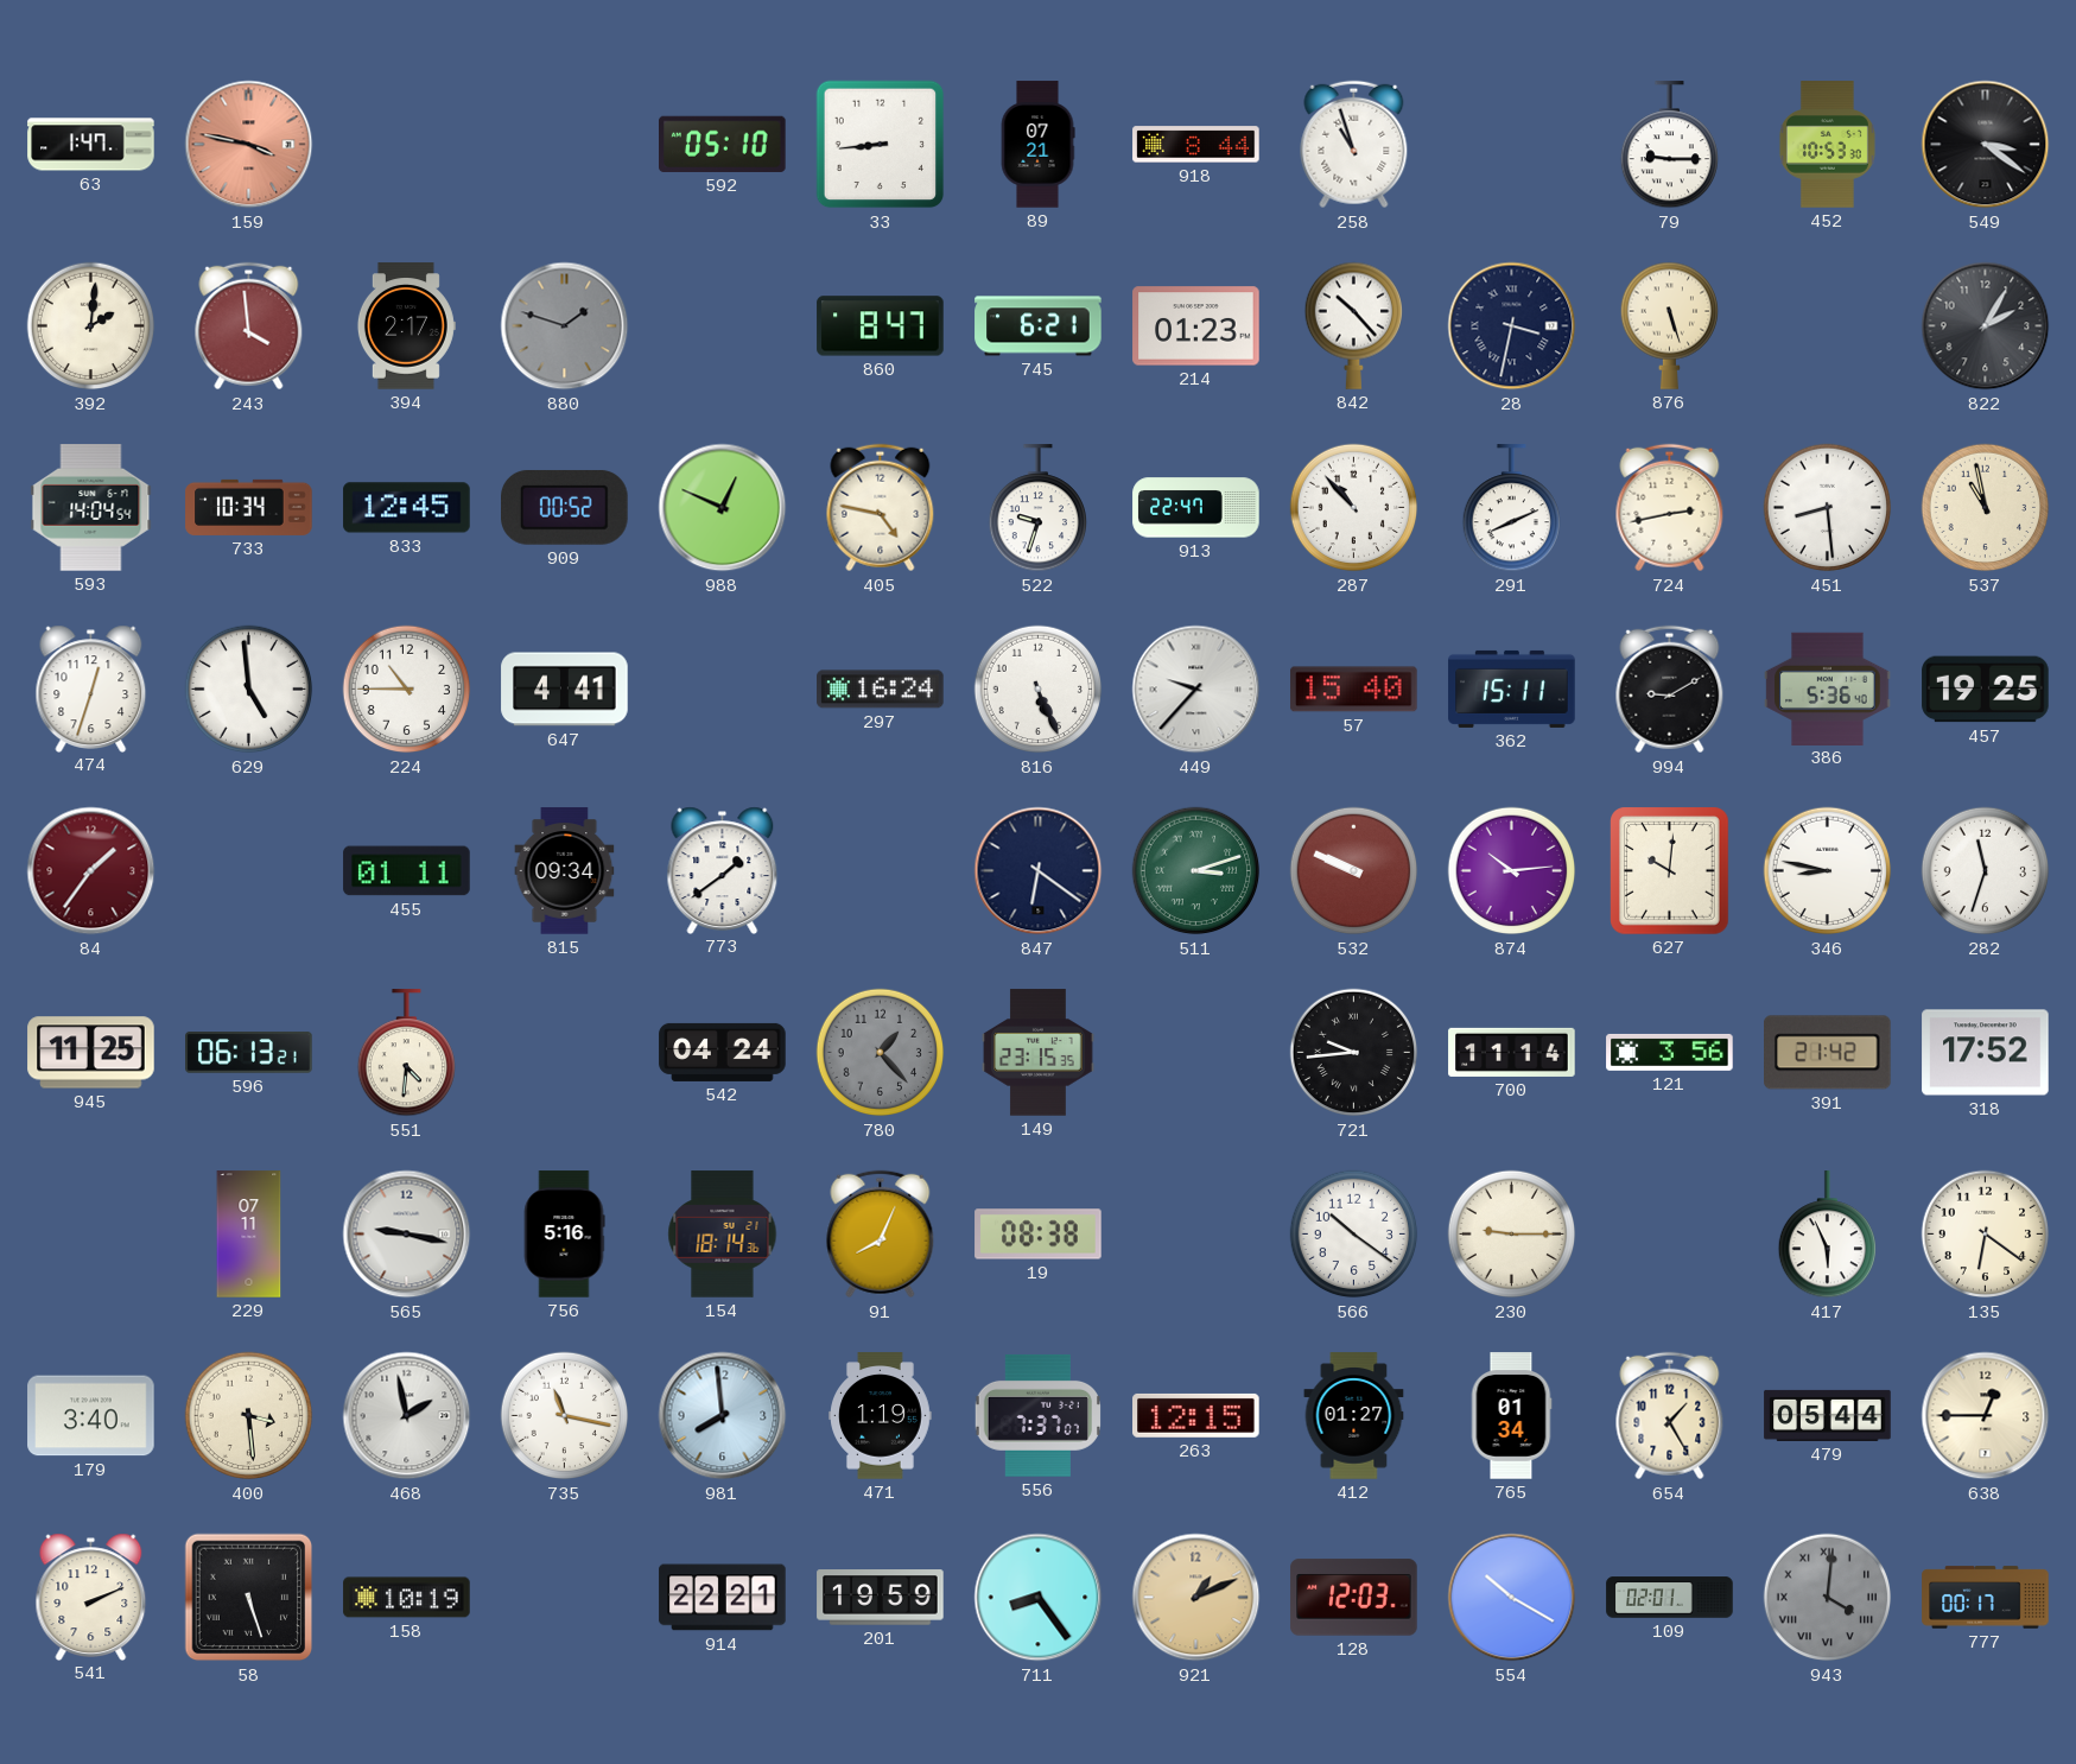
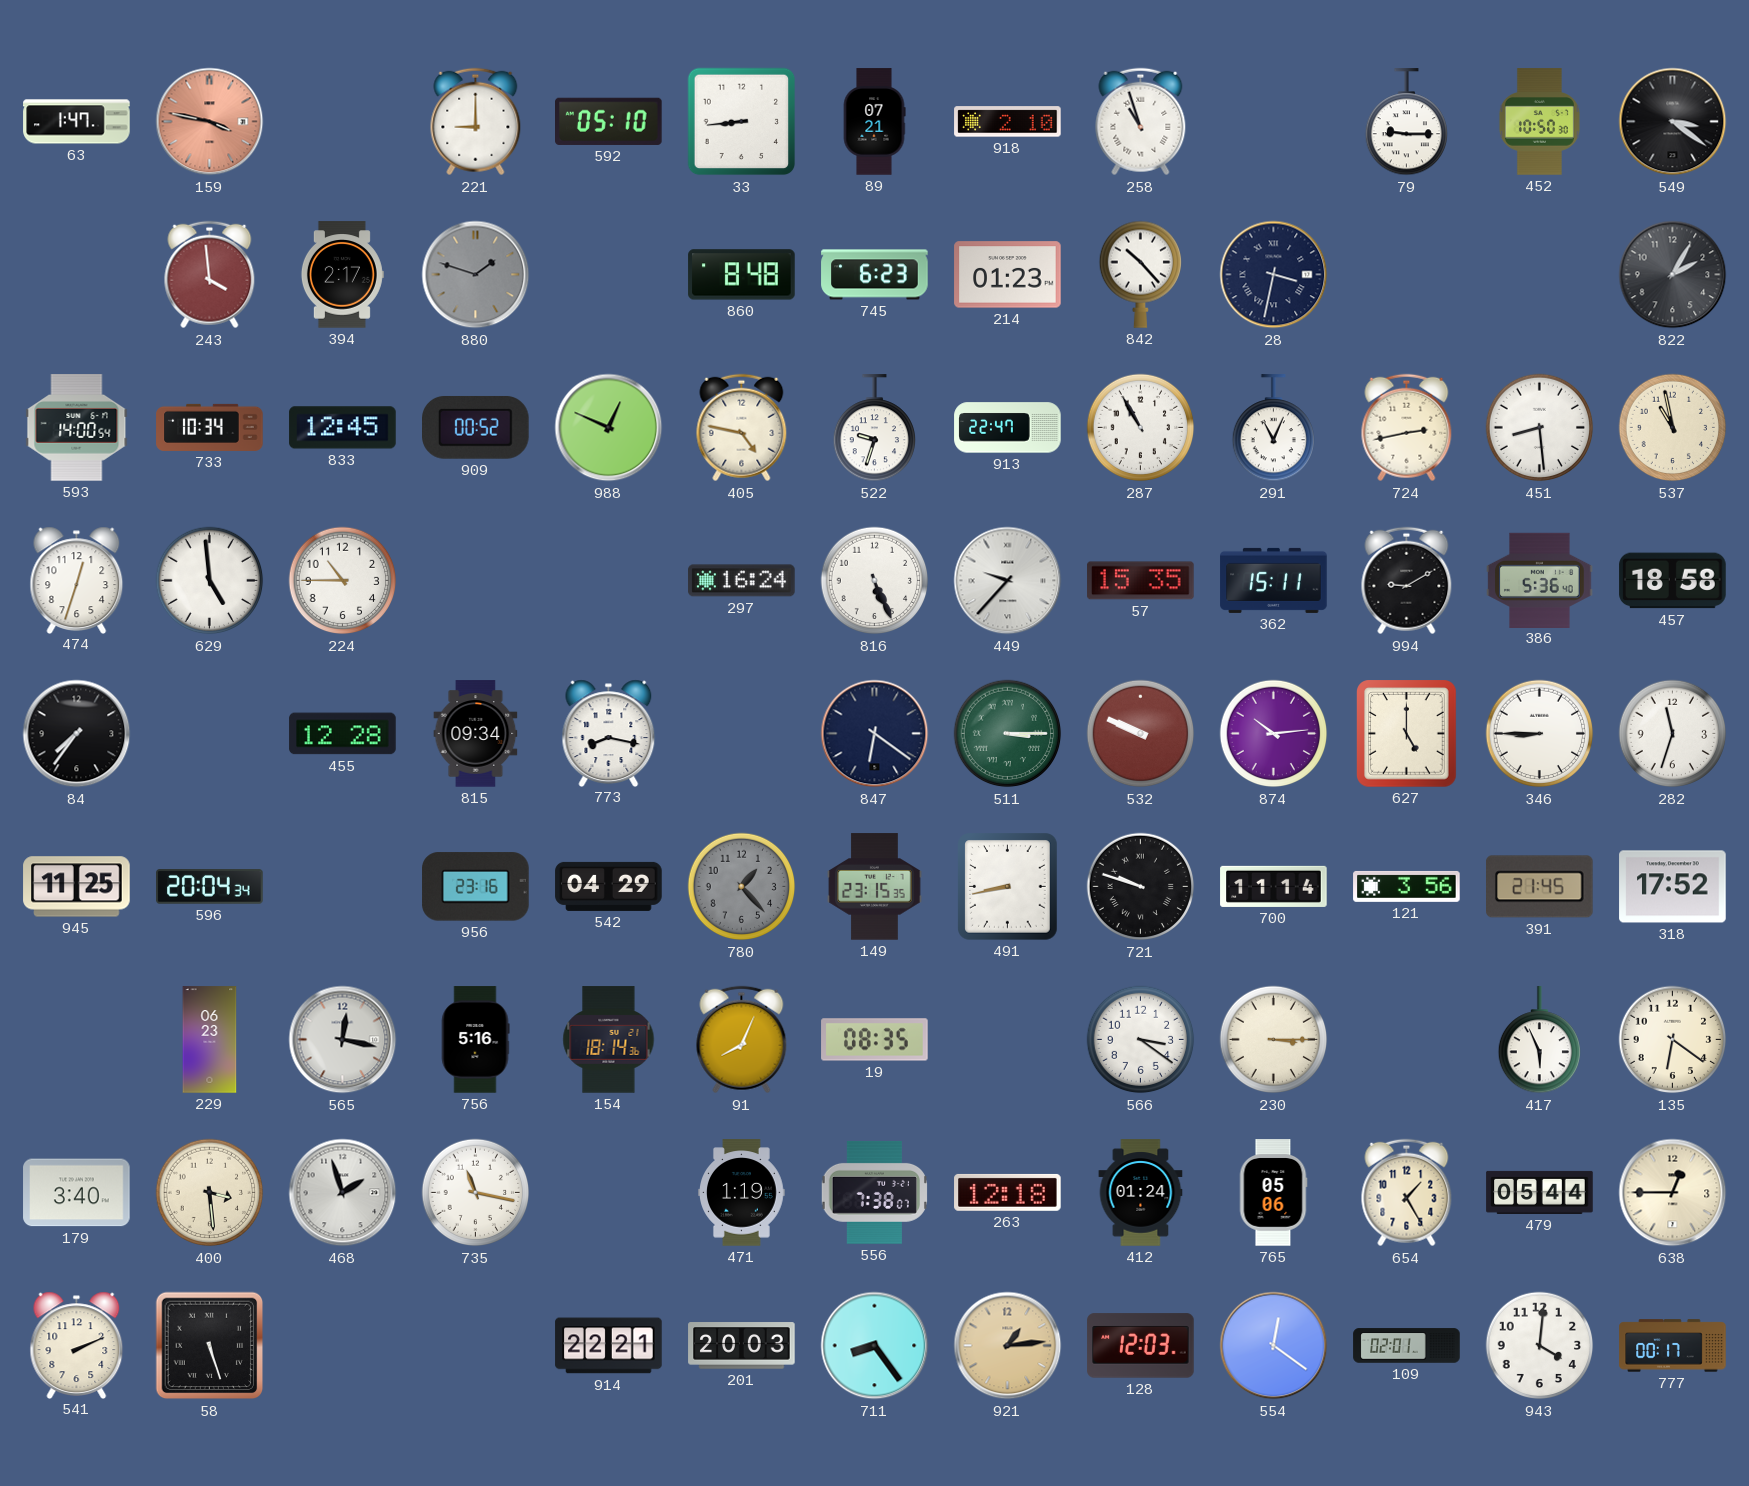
221: none -> 9:00 (476, 122)
918: 8:44 -> 2:10 (1008, 122)
452: 10:53 -> 10:50 (1539, 122)
392: 2:01 -> none (91, 326)
860: 8:47 -> 8:48 (742, 275)
745: 6:21 -> 6:23 (875, 275)
876: 5:27 -> none (1669, 325)
593: 14:04 -> 14:00 (77, 428)
287: 10:53 -> 10:55 (1141, 428)
291: 8:11 -> 11:04 (1273, 428)
647: 4:41 -> none (565, 690)
57: 15:40 -> 15:35 (1141, 581)
457: 19:25 -> 18:58 (1673, 581)
84: 1:36 -> 7:36 (77, 734)
84 dial: burgundy -> black (77, 734)
455: 01:11 -> 12:28 (343, 734)
773: 1:39 -> 8:17 (609, 733)
511: 3:12 -> 3:15 (1008, 734)
627: 10:01 -> 5:00 (1407, 734)
346: 8:47 -> 8:45 (1540, 734)
596: 06:13 -> 20:04 (210, 887)
551: 4:31 -> none (406, 1053)
956: none -> 23:16 (476, 887)
542: 04:24 -> 04:29 (609, 886)
491: none -> 8:43 (1008, 887)
721: 9:44 -> 9:48 (1141, 887)
391: 21:42 -> 21:45 (1540, 887)
229: 07:11 -> 06:23 (210, 1040)
565: 9:17 -> 12:17 (343, 1040)
19: 08:38 -> 08:35 (875, 1040)
566: 10:21 -> 3:21 (1141, 1040)
230: 9:15 -> 3:15 (1274, 1040)
468: 1:58 -> 1:57 (343, 1193)
981: 7:59 -> none (723, 1416)
556: 7:37 -> 7:38 (874, 1192)
263: 12:15 -> 12:18 (1008, 1192)
412: 01:27 -> 01:24 (1141, 1193)
765: 01:34 -> 05:06 (1273, 1193)
158: 10:19 -> none (407, 1598)
201: 19:59 -> 20:03 (742, 1346)
921: 1:11 -> 1:14 (1008, 1346)
554: 10:20 -> 12:21 (1274, 1346)
943 dial: grey -> white (1540, 1346)
943 numerals: Roman -> Arabic (1540, 1346)
